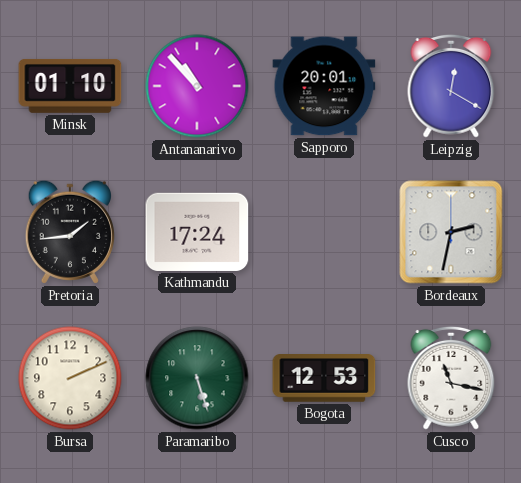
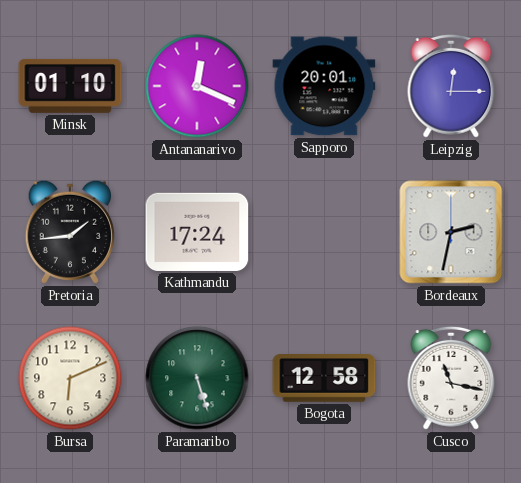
Antananarivo: 10:53 -> 12:19 (197, 86)
Leipzig: 12:20 -> 12:15 (451, 86)
Bursa: 2:11 -> 6:11 (70, 378)
Bogota: 12:53 -> 12:58 (324, 379)
